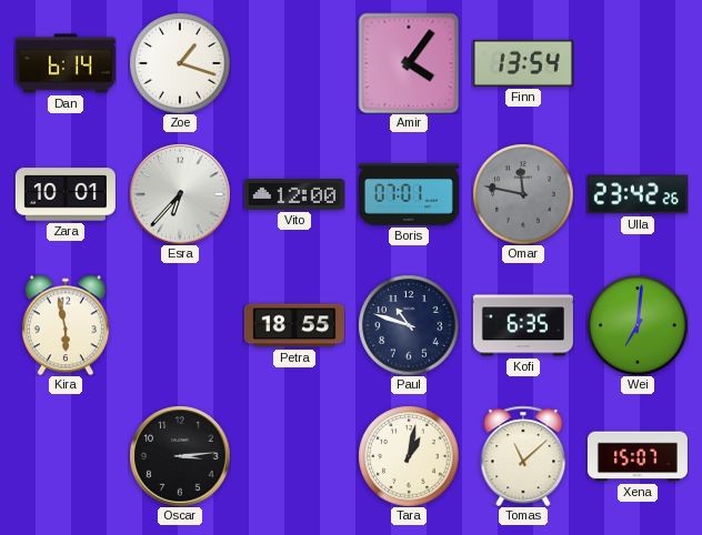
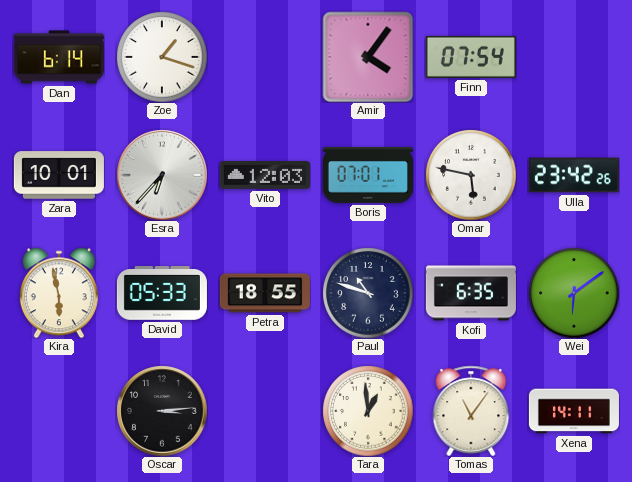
Finn: 13:54 -> 07:54 (471, 57)
Vito: 12:00 -> 12:03 (265, 176)
Omar: 11:47 -> 5:47 (471, 175)
Omar dial: grey -> white (471, 175)
David: none -> 05:33 (162, 294)
Wei: 7:01 -> 6:09 (574, 293)
Tara: 1:02 -> 12:59 (368, 411)
Tomas: 11:08 -> 11:06 (471, 410)
Xena: 15:07 -> 14:11 (574, 411)
